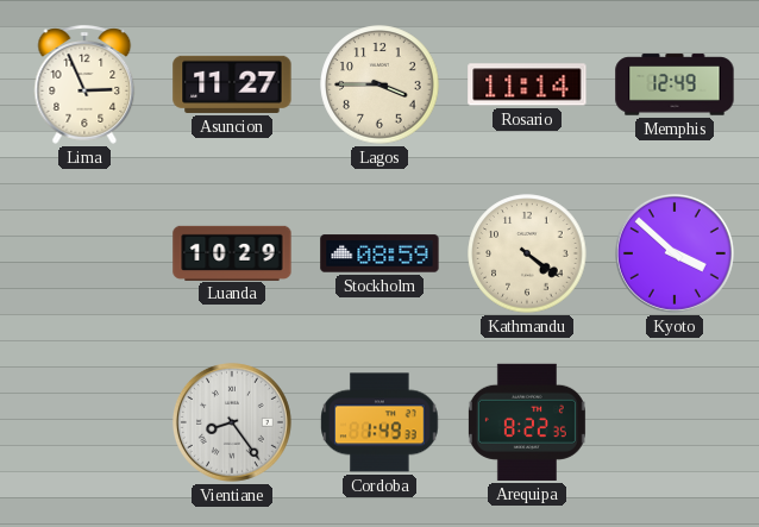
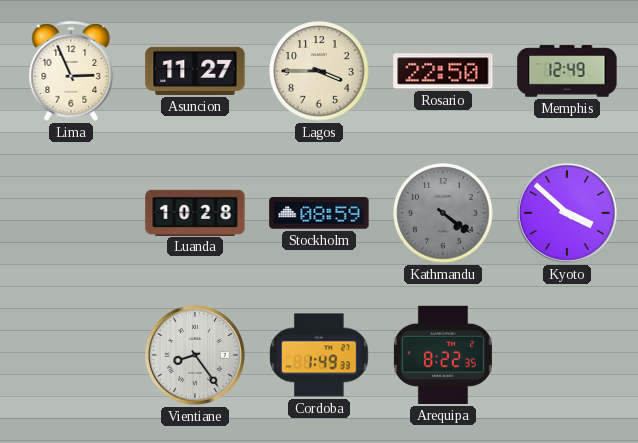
Rosario: 11:14 -> 22:50 (443, 71)
Luanda: 10:29 -> 10:28 (195, 212)
Kathmandu dial: cream -> grey (443, 213)
